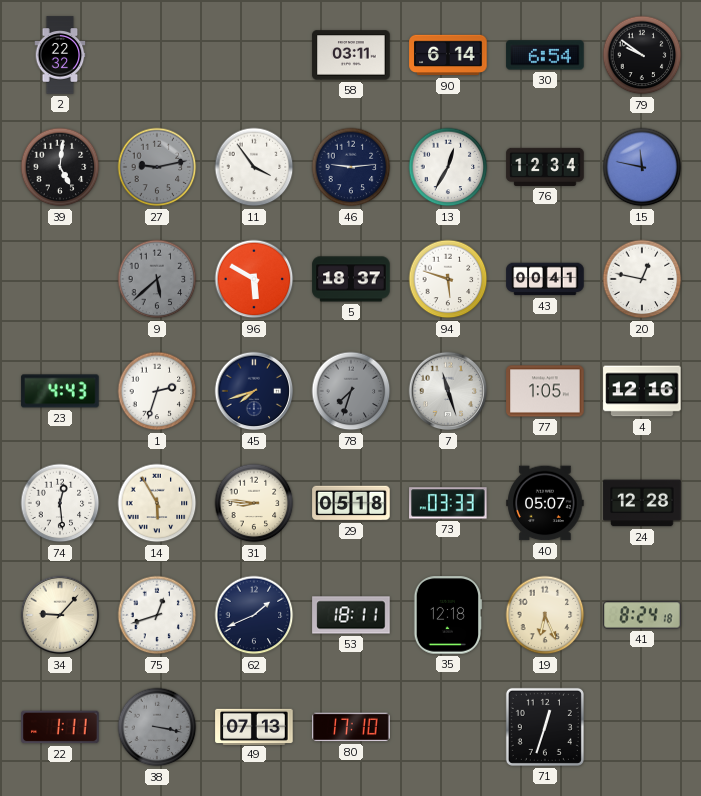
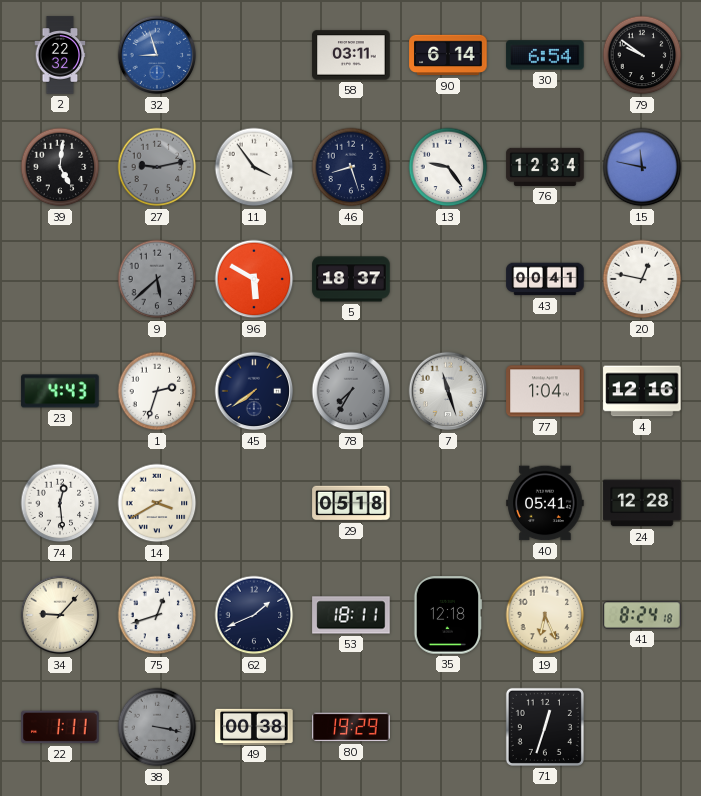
32: none -> 8:57 (157, 55)
46: 9:14 -> 8:27 (351, 167)
13: 12:35 -> 9:24 (448, 167)
94: 5:48 -> none (448, 279)
45: 7:42 -> 7:39 (254, 391)
78: 7:33 -> 7:35 (351, 391)
77: 1:05 -> 1:04 (545, 391)
14: 5:55 -> 3:40 (157, 503)
31: 8:46 -> none (254, 503)
73: 03:33 -> none (448, 503)
40: 05:07 -> 05:41 (545, 503)
49: 07:13 -> 00:38 (254, 726)
80: 17:10 -> 19:29 (351, 727)
